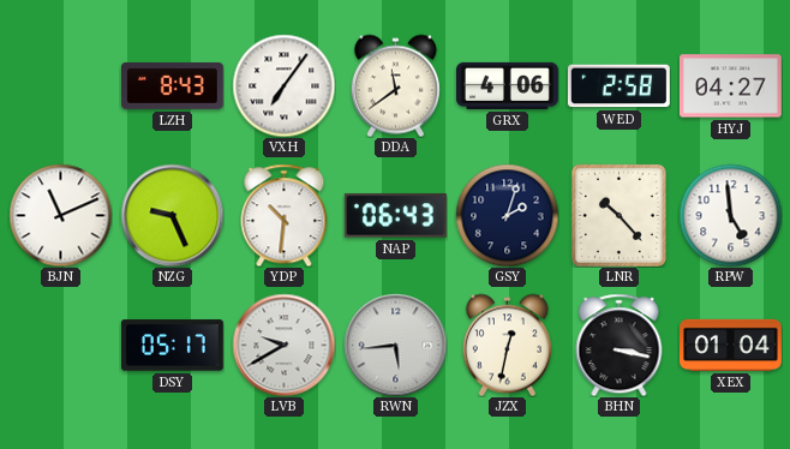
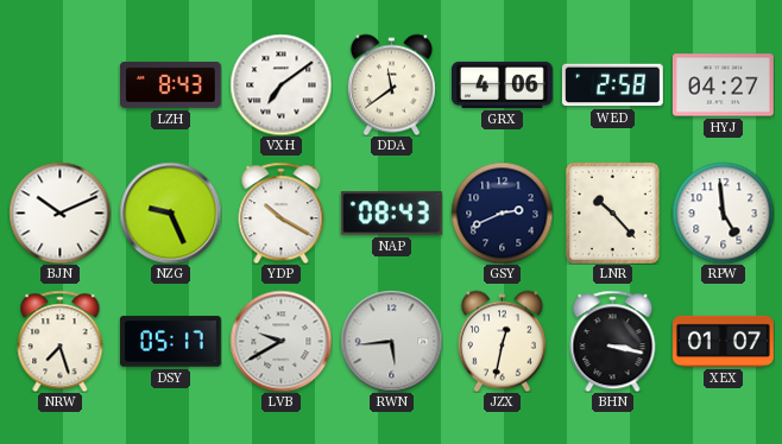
VXH: 7:06 -> 7:09 (280, 84)
BJN: 11:11 -> 10:11 (59, 213)
YDP: 10:31 -> 10:20 (282, 213)
NAP: 06:43 -> 08:43 (391, 214)
GSY: 2:03 -> 2:41 (502, 213)
NRW: none -> 7:27 (61, 341)
XEX: 01:04 -> 01:07 (724, 341)
